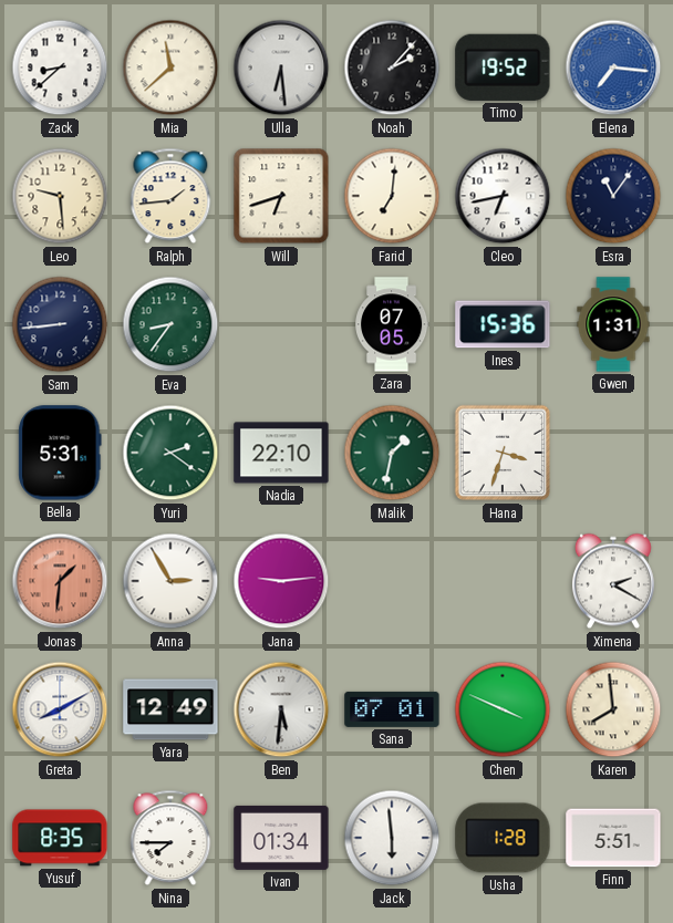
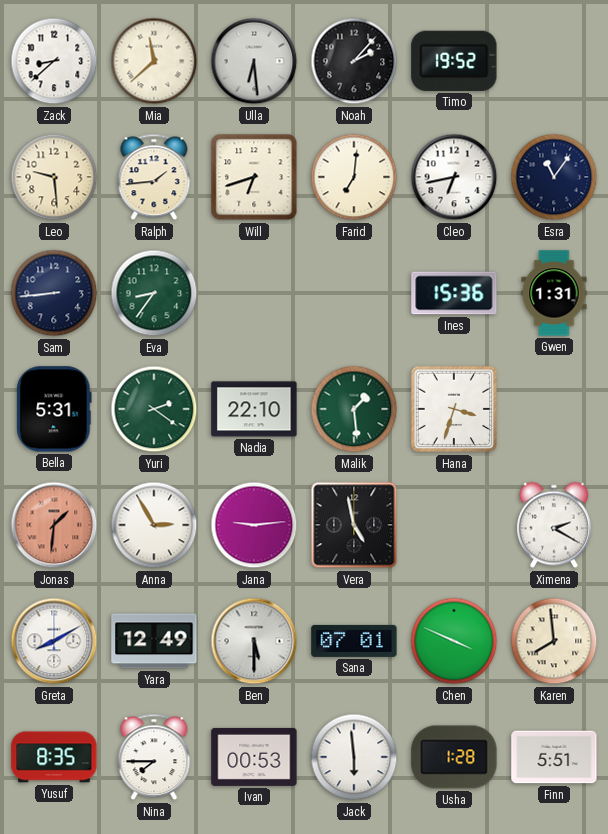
Elena: 7:16 -> none (613, 68)
Zara: 07:05 -> none (393, 324)
Malik: 1:32 -> 1:29 (354, 409)
Vera: none -> 4:58 (354, 525)
Ben: 5:31 -> 5:30 (254, 641)
Ivan: 01:34 -> 00:53 (254, 757)
